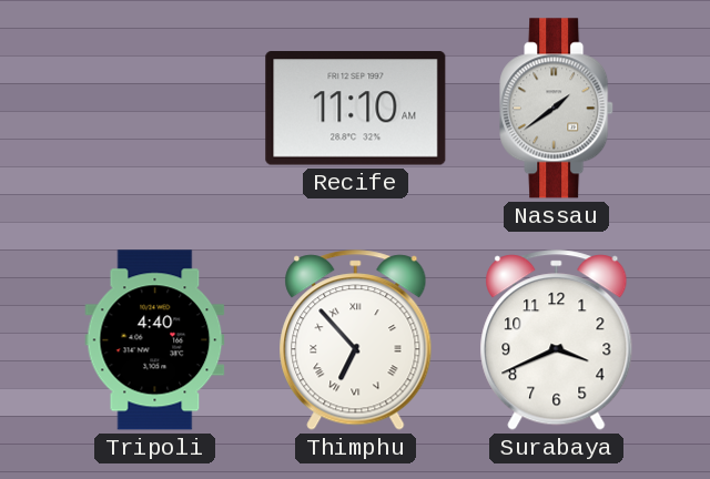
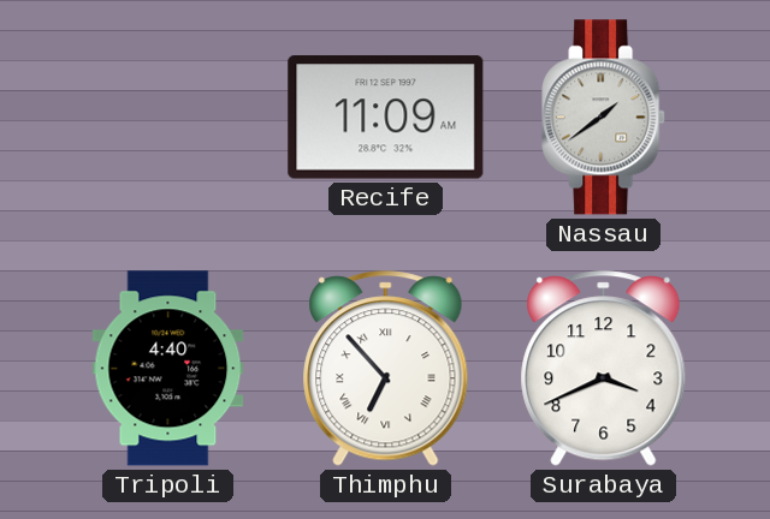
Recife: 11:10 -> 11:09 (386, 118)
